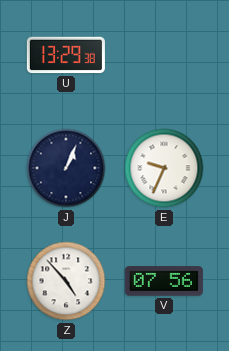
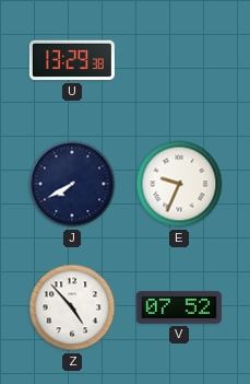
J: 1:04 -> 7:40 (72, 184)
V: 07:56 -> 07:52 (179, 307)
